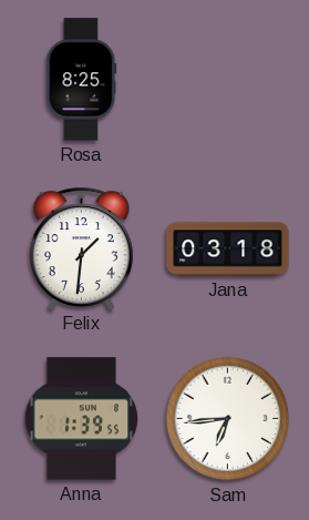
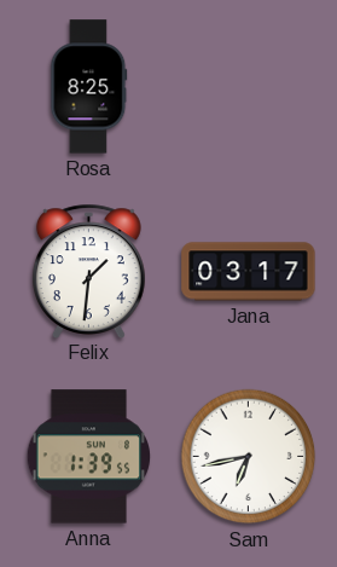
Jana: 03:18 -> 03:17 (249, 272)
Sam: 6:44 -> 6:43 (249, 457)
